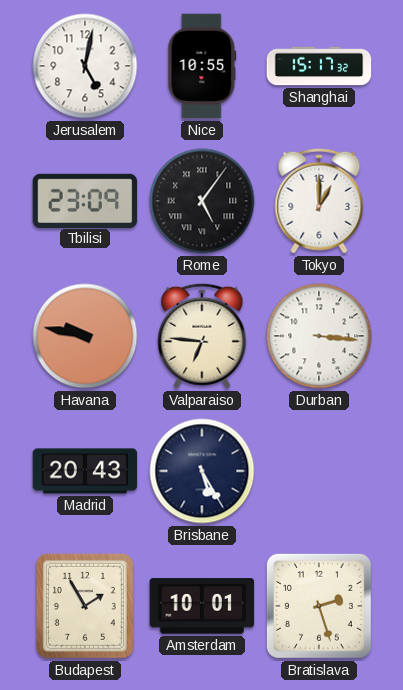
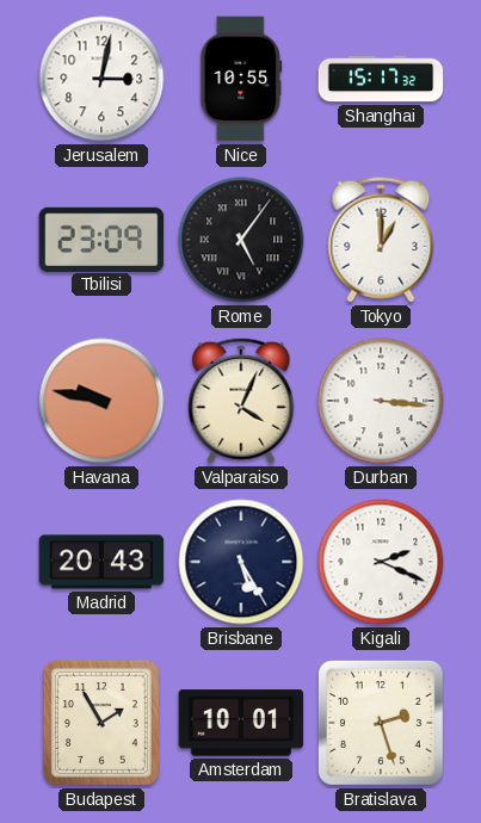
Jerusalem: 5:02 -> 3:02 (101, 79)
Valparaiso: 6:46 -> 4:04 (241, 401)
Kigali: none -> 2:19 (381, 562)
